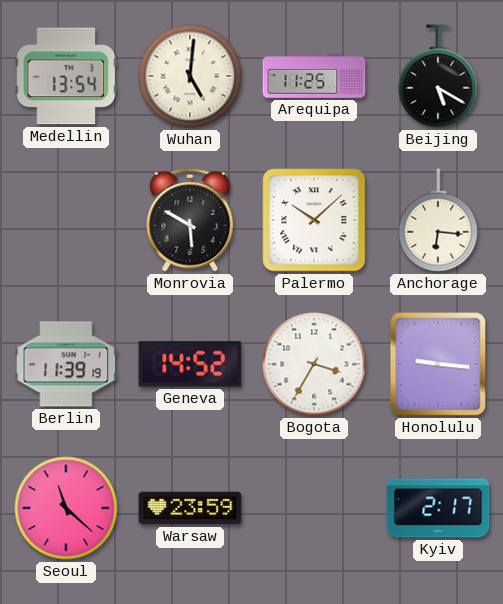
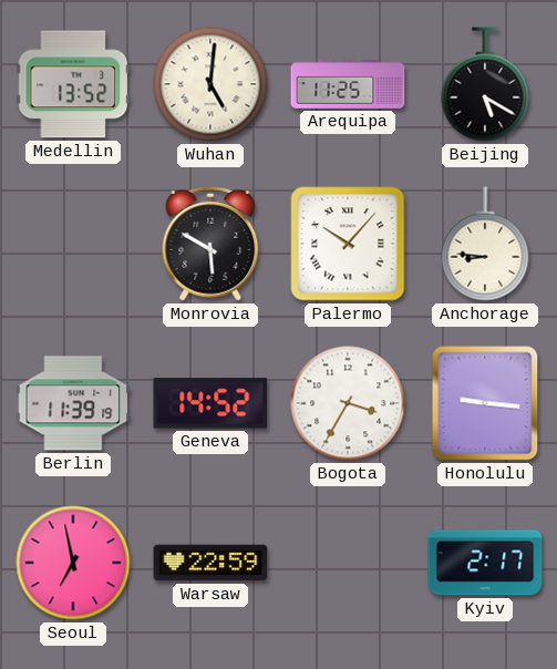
Medellin: 13:54 -> 13:52 (73, 84)
Palermo: 10:08 -> 10:07 (348, 244)
Anchorage: 6:16 -> 8:46 (485, 244)
Seoul: 11:22 -> 6:58 (73, 563)
Warsaw: 23:59 -> 22:59 (210, 563)
